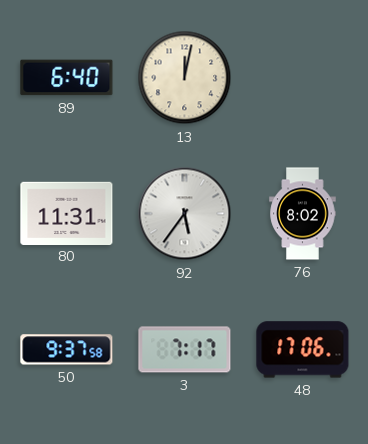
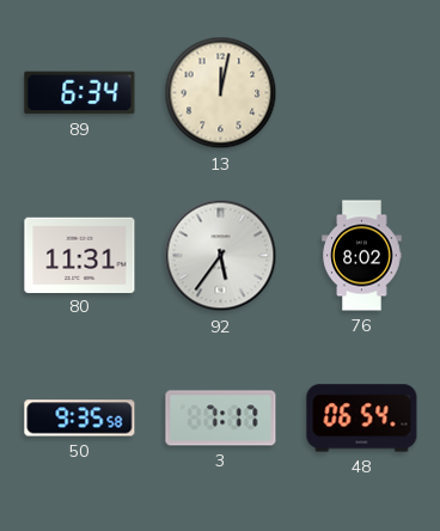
89: 6:40 -> 6:34 (80, 93)
50: 9:37 -> 9:35 (80, 419)
48: 17:06 -> 06:54 (362, 419)
